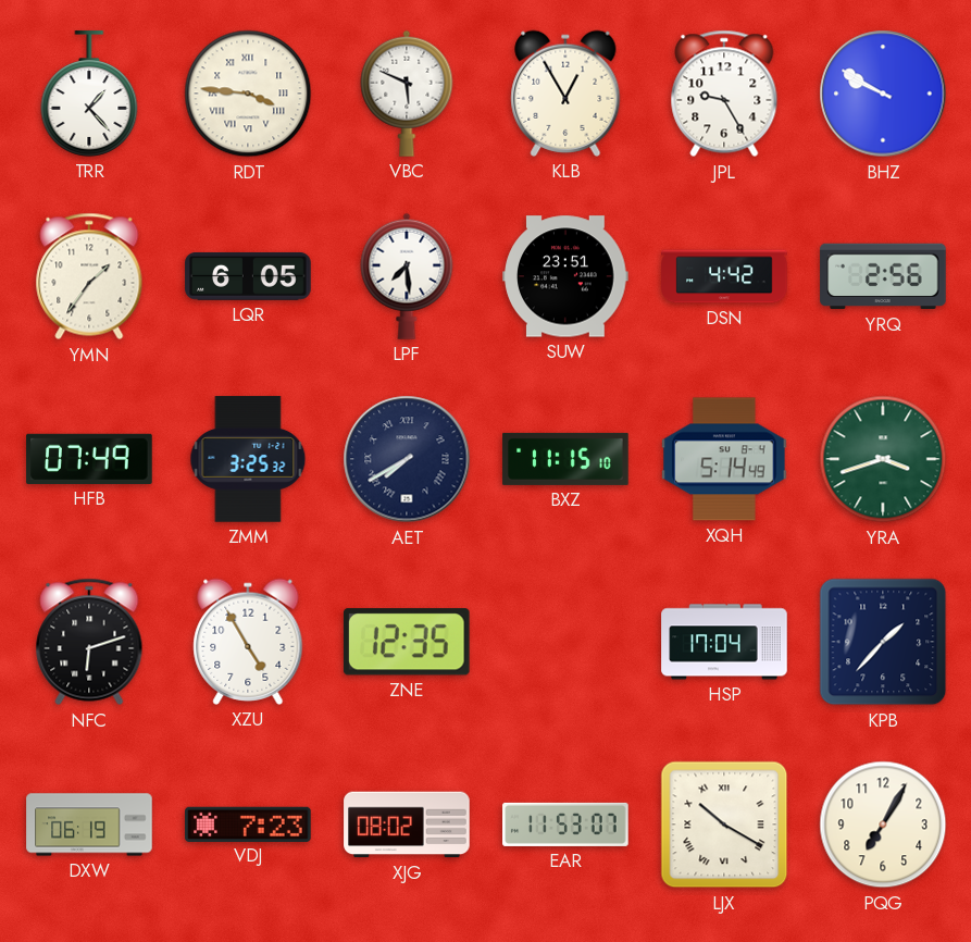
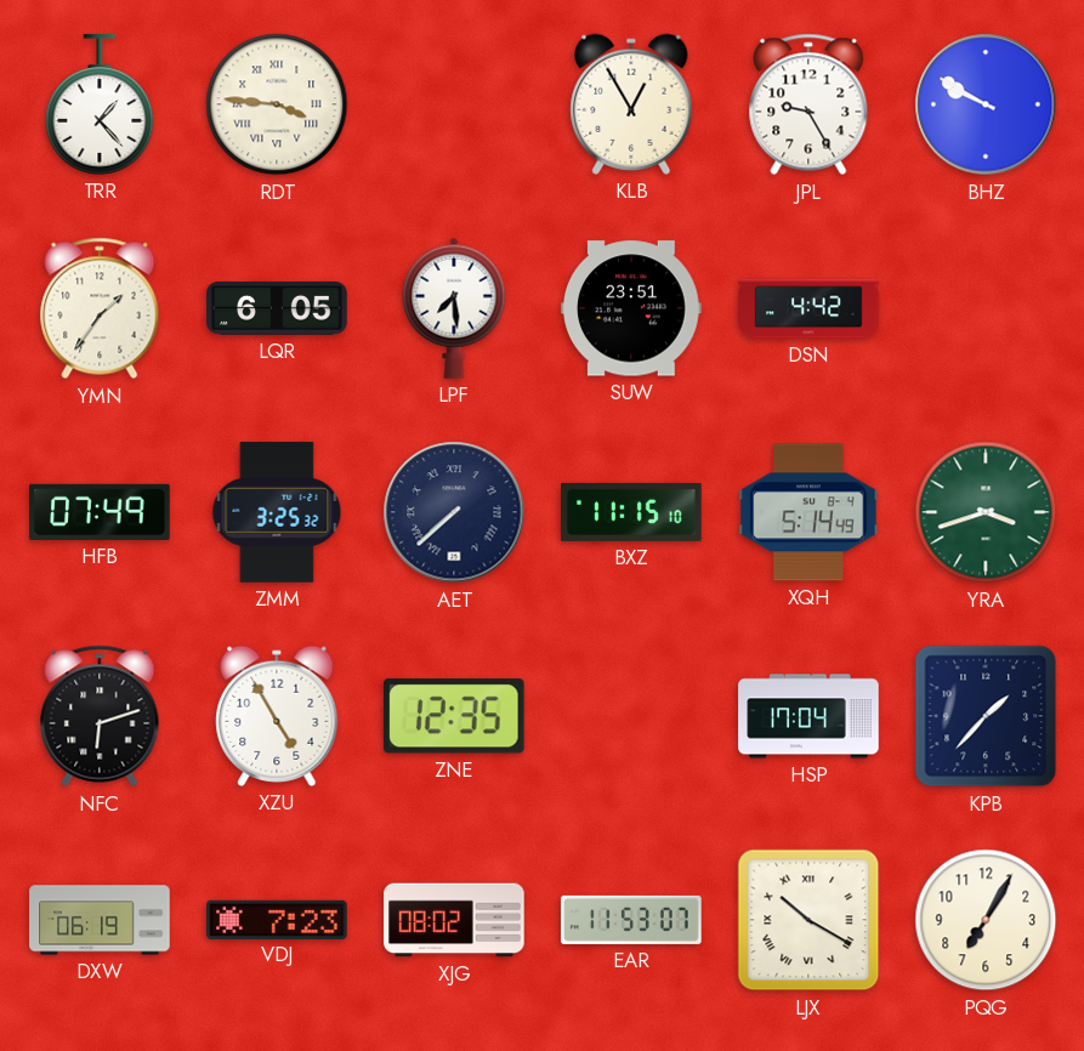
VBC: 5:49 -> none (407, 94)
YRQ: 2:56 -> none (883, 276)
AET: 7:40 -> 7:38 (454, 512)
